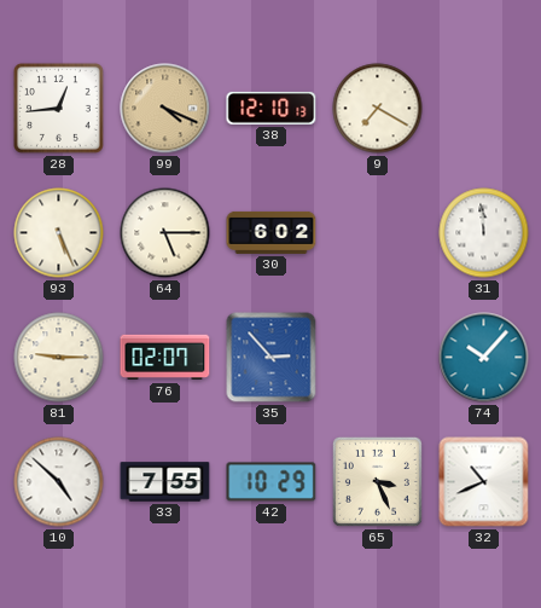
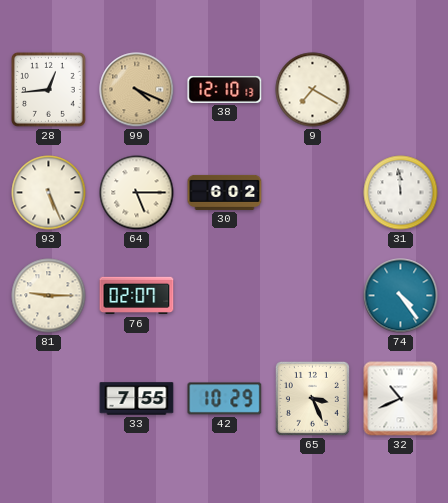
35: 2:53 -> none (272, 358)
74: 10:07 -> 4:24 (401, 296)
10: 4:52 -> none (59, 482)
